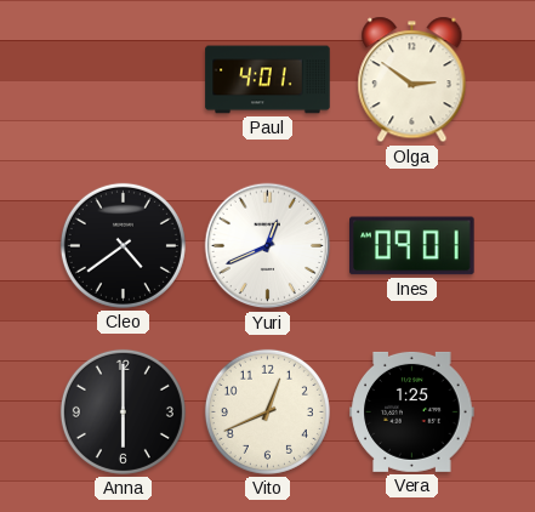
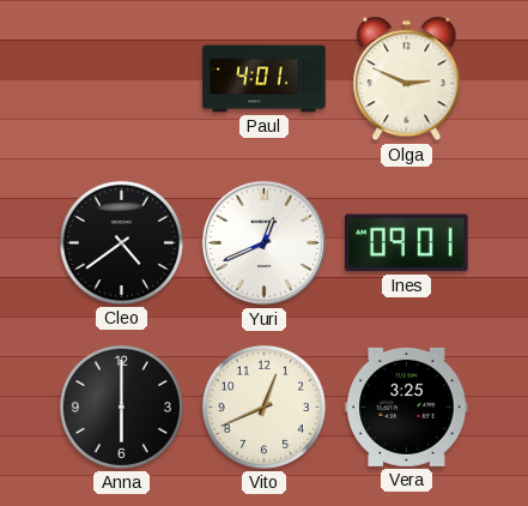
Olga: 2:51 -> 2:49 (407, 79)
Vera: 1:25 -> 3:25 (407, 406)
